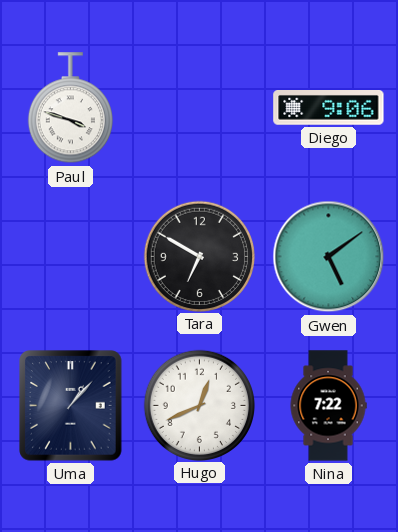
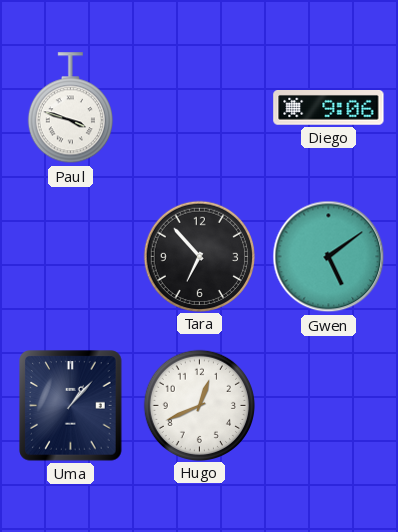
Tara: 6:50 -> 6:53 (199, 256)
Nina: 7:22 -> none (328, 406)
